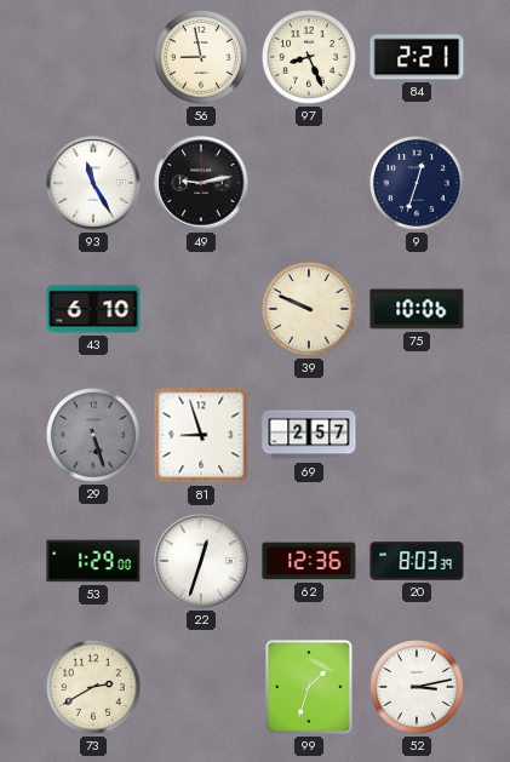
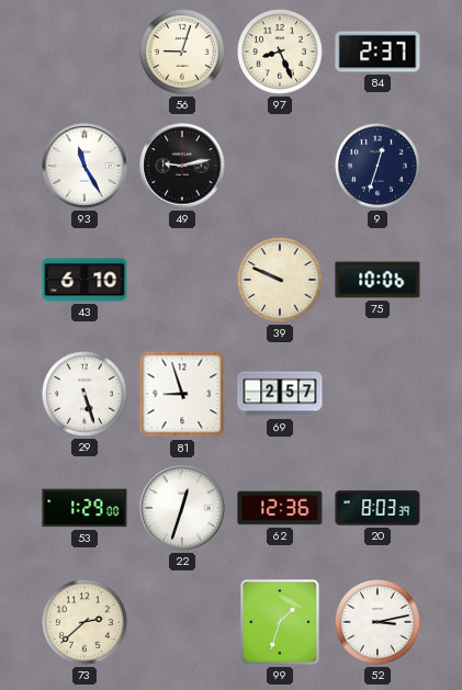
56: 8:58 -> 9:03 (183, 53)
84: 2:21 -> 2:37 (378, 52)
29 dial: grey -> white (86, 395)
73: 2:40 -> 2:38 (86, 623)
